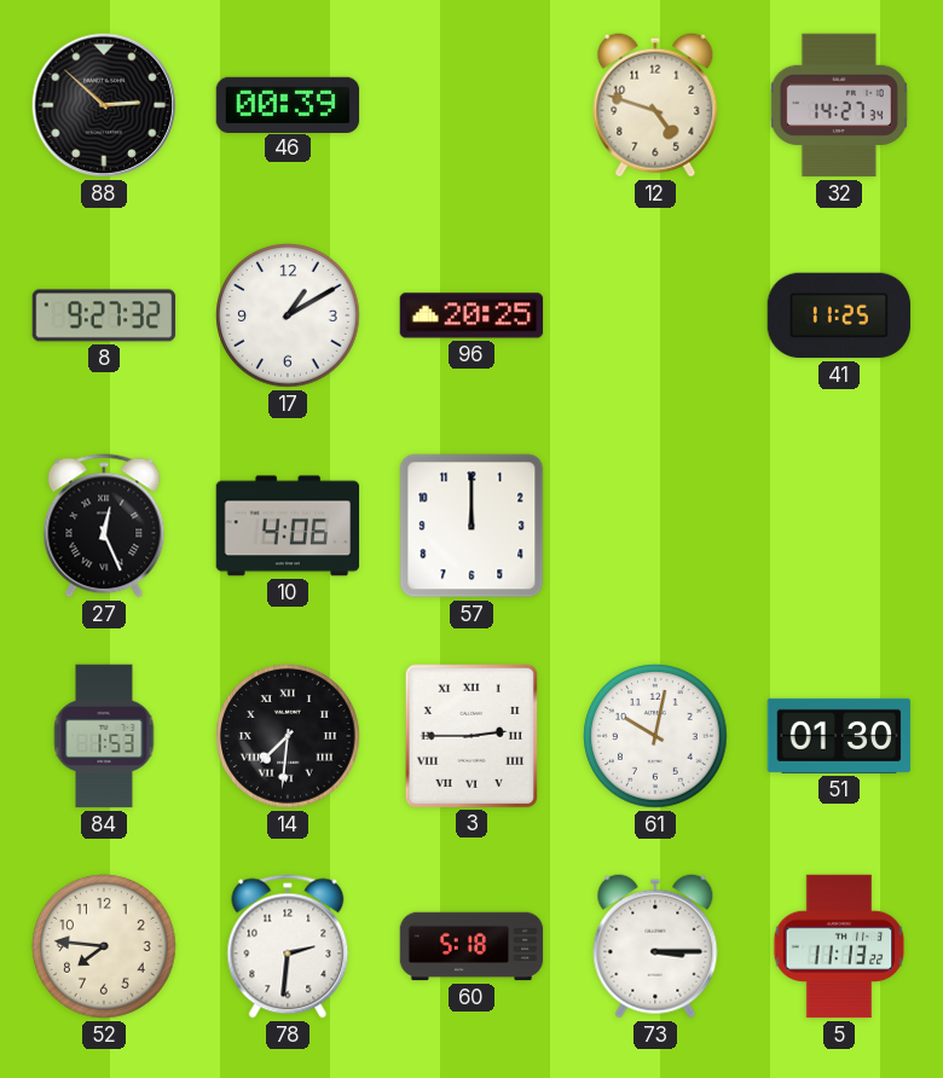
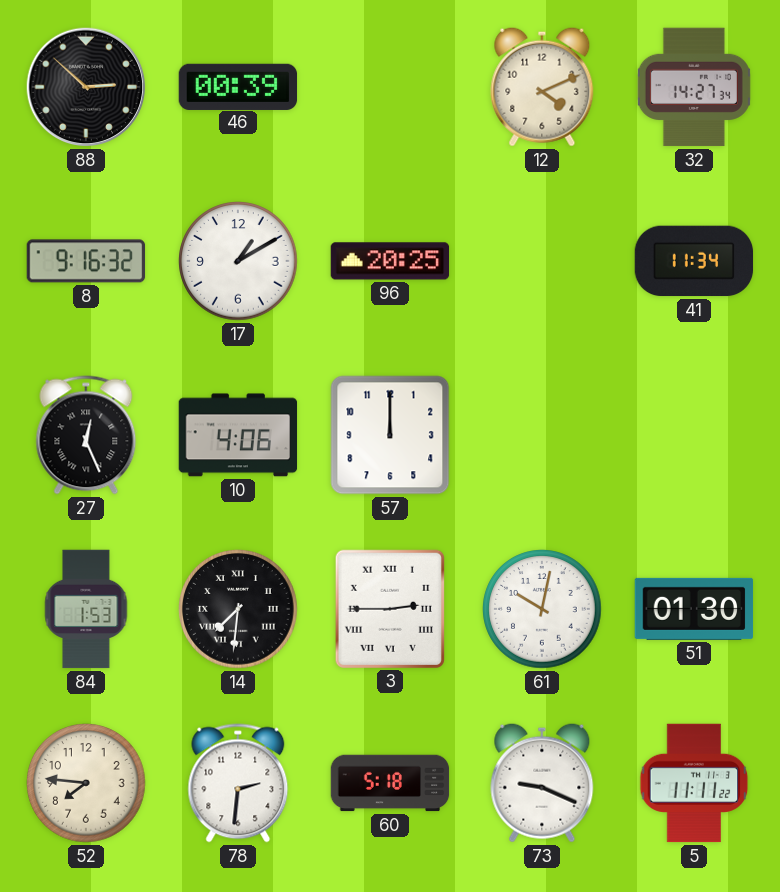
12: 4:48 -> 4:11 (542, 87)
8: 9:27 -> 9:16 (86, 261)
41: 11:25 -> 11:34 (694, 261)
73: 3:15 -> 9:19 (542, 783)
5: 11:13 -> 11:11 (694, 783)
